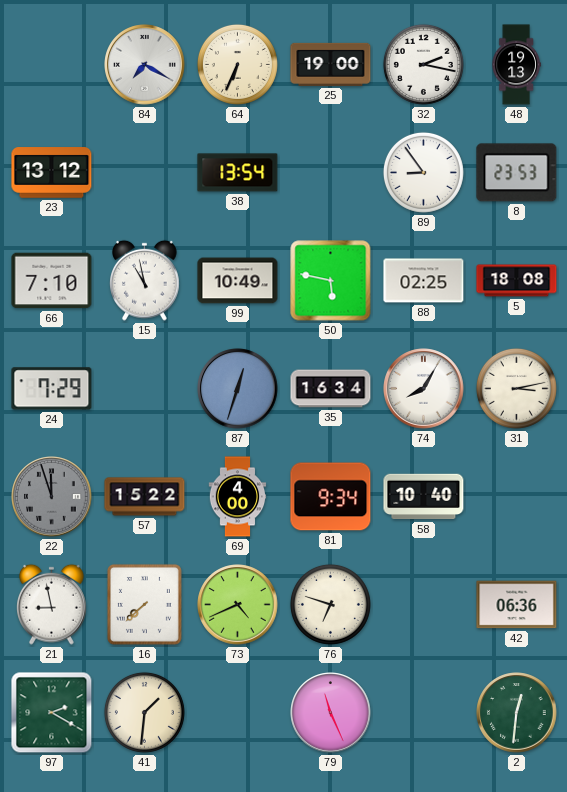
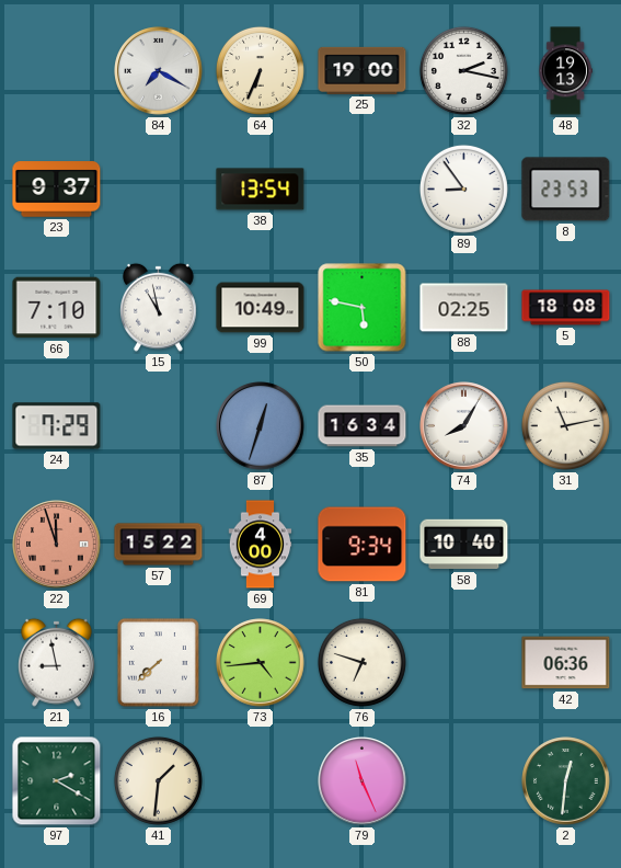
23: 13:12 -> 9:37 (57, 190)
31: 3:13 -> 11:13 (565, 425)
22 dial: grey -> salmon (57, 545)
73: 4:41 -> 4:44 (261, 663)
